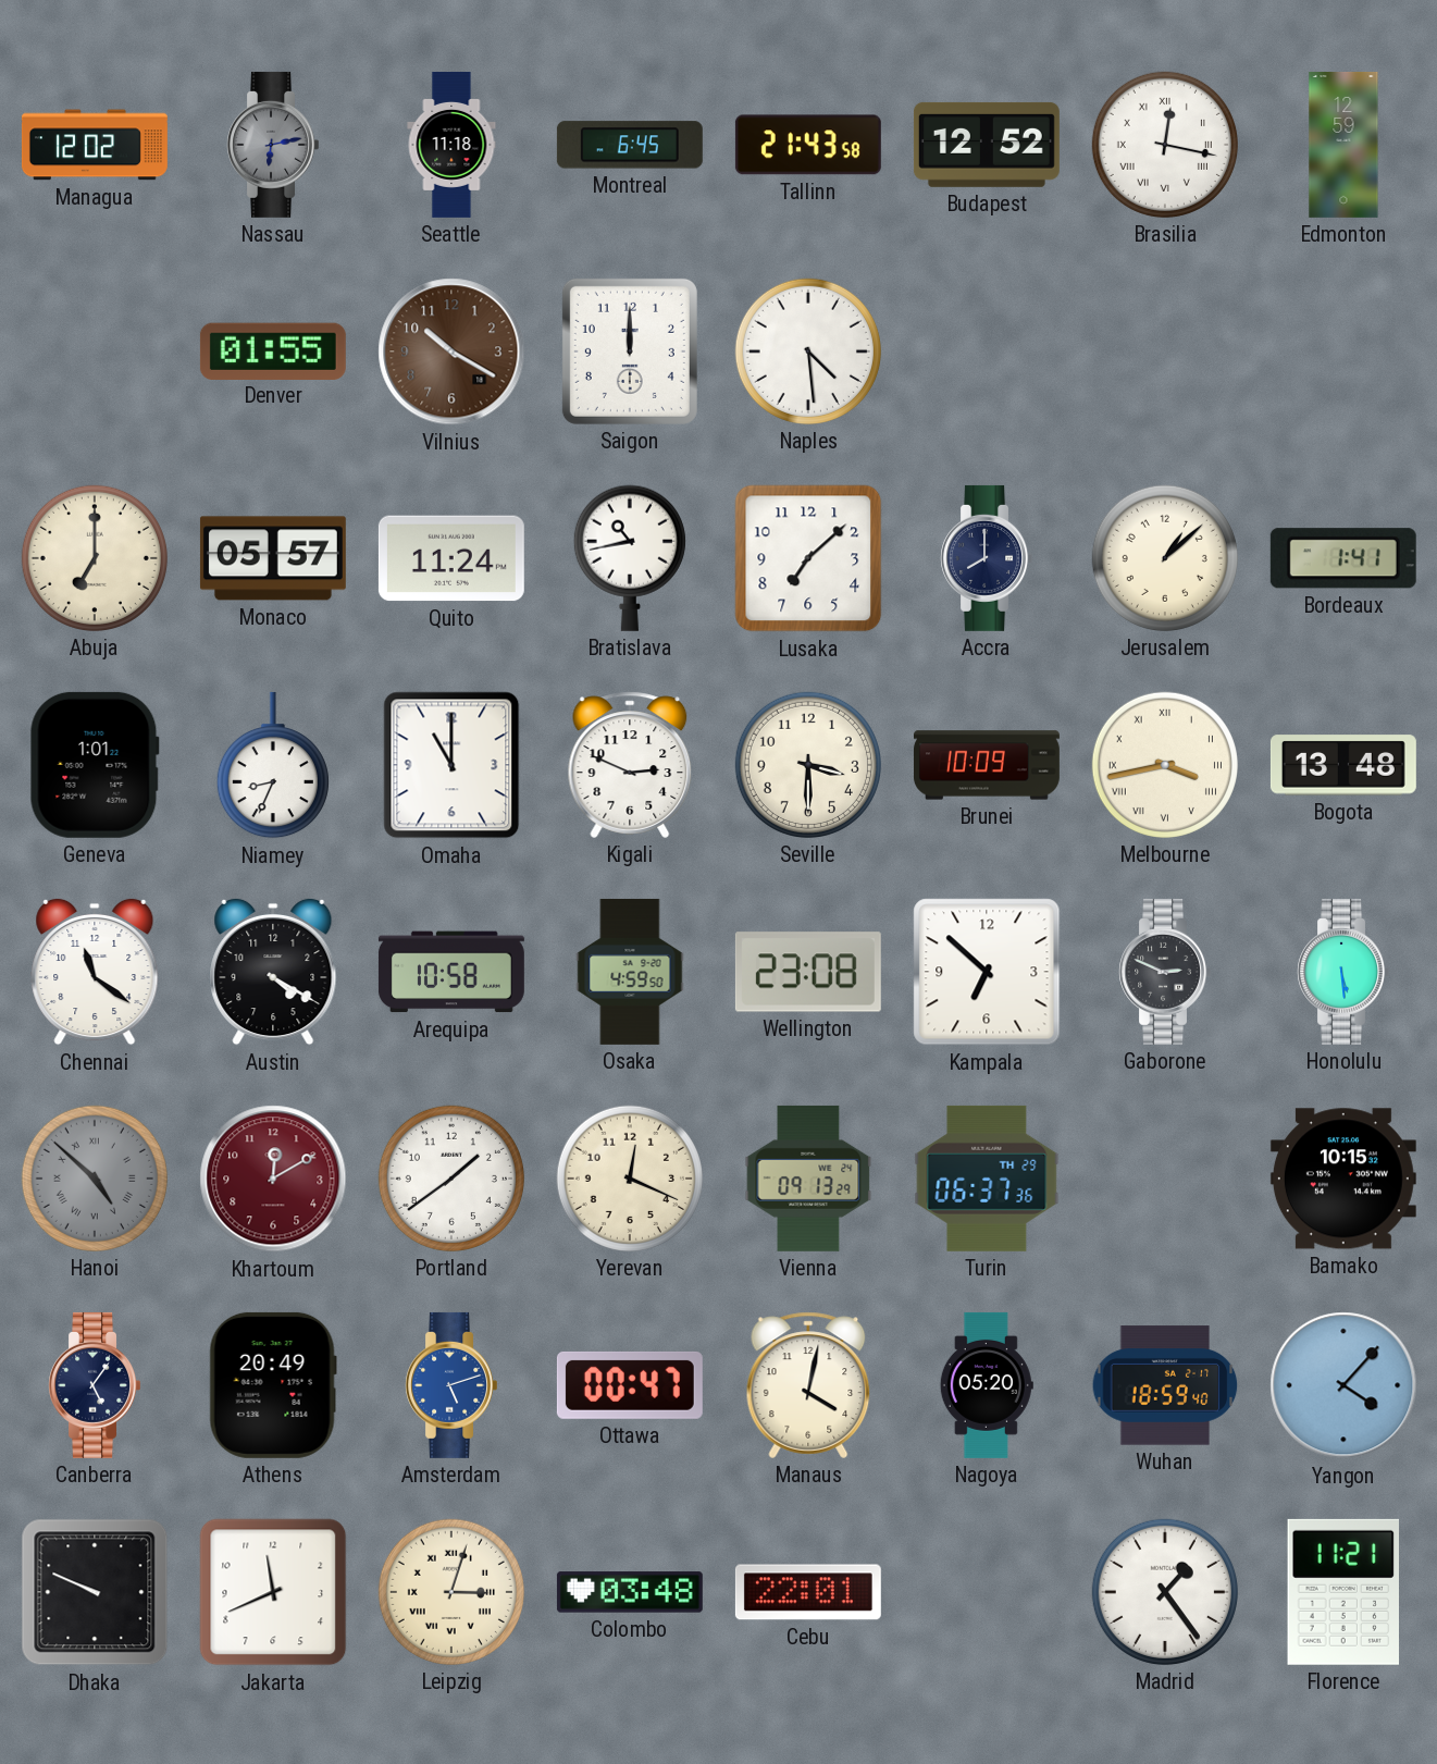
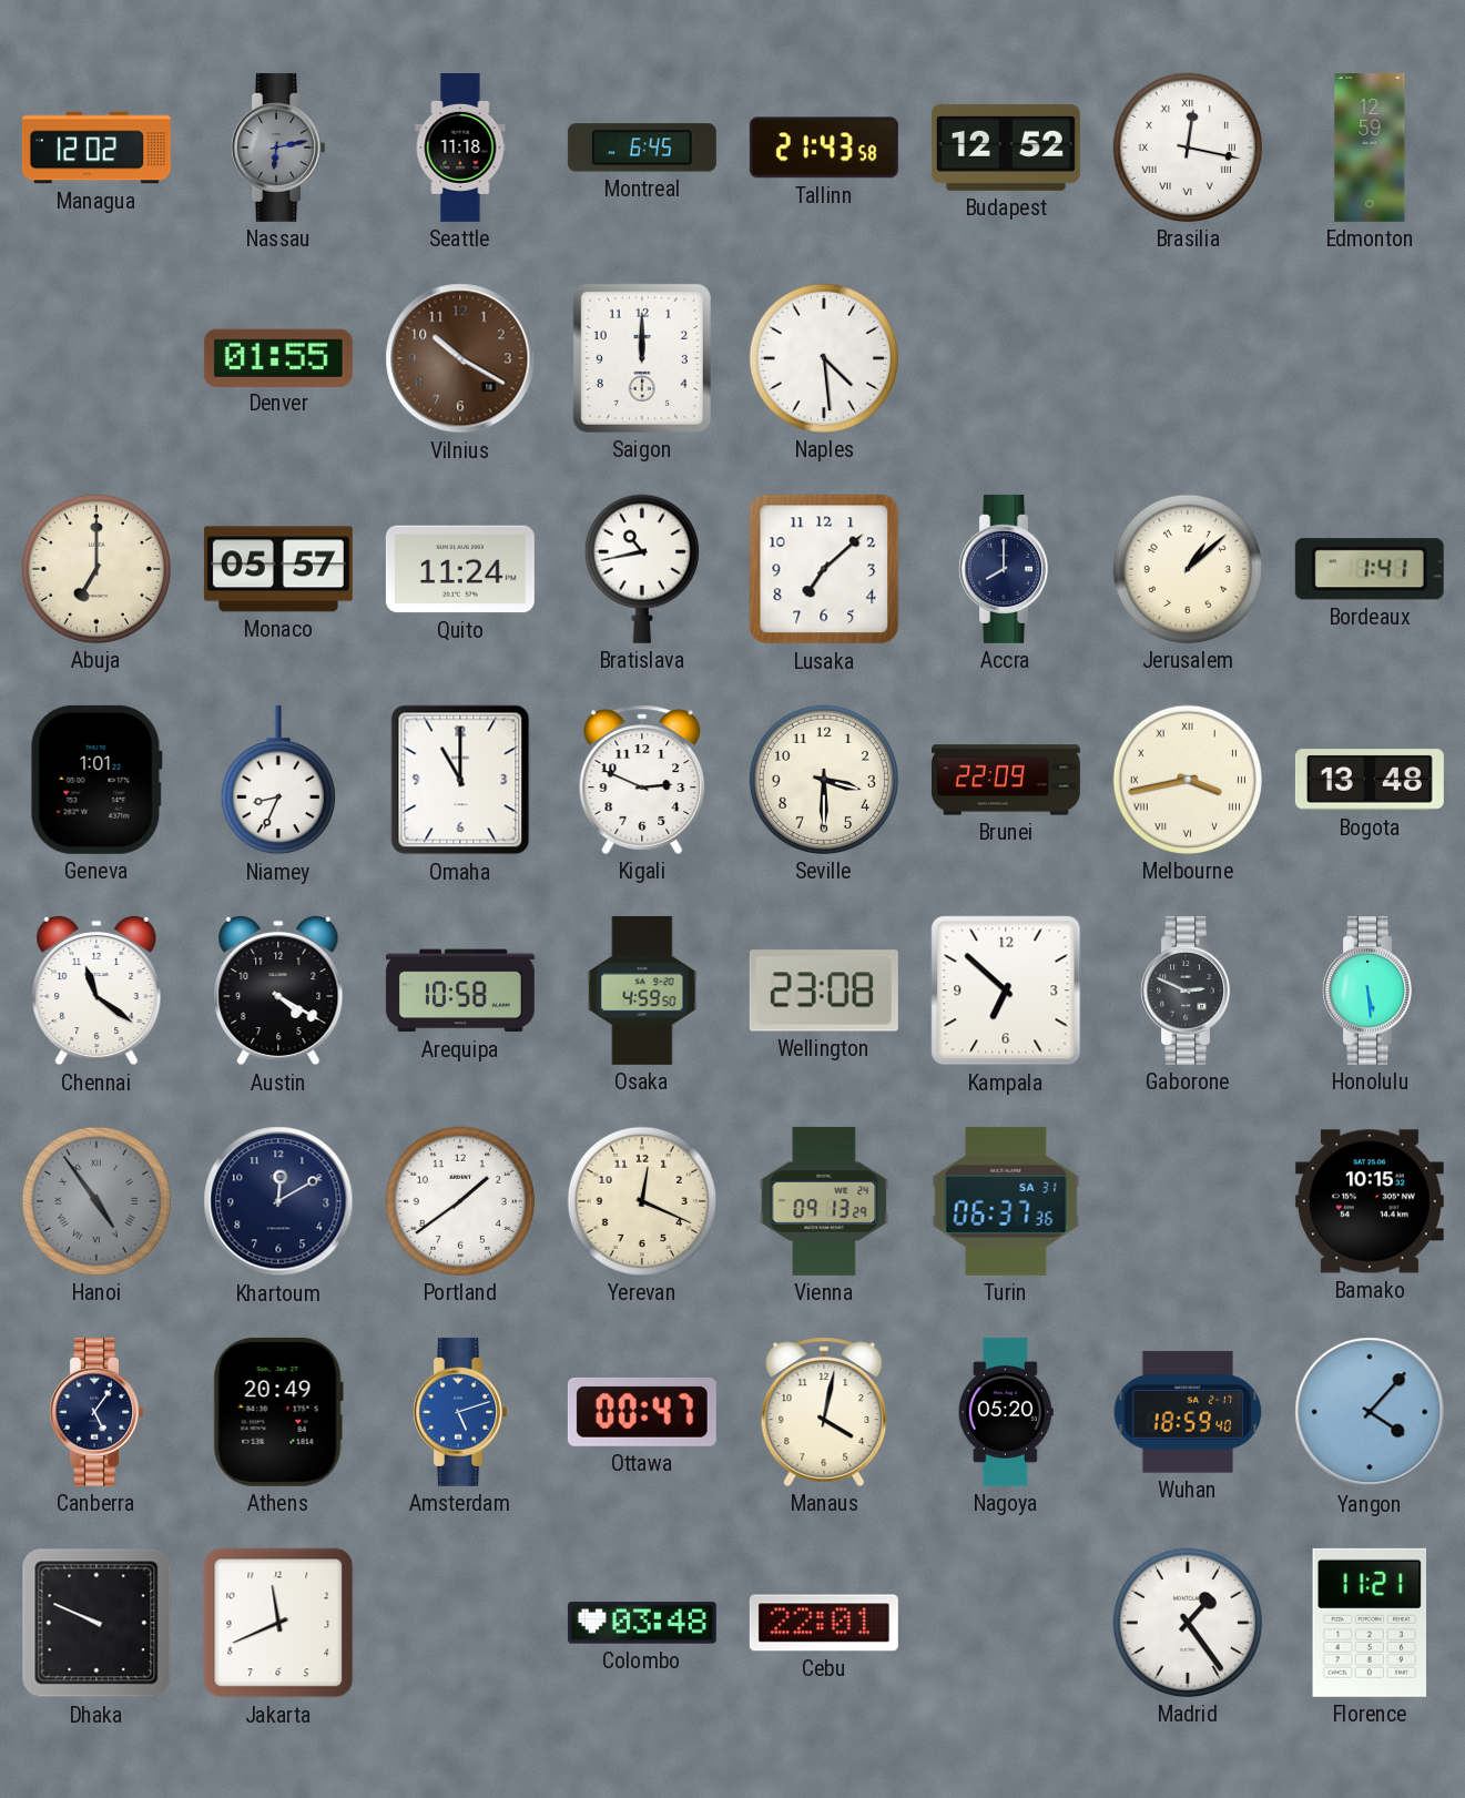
Brunei: 10:09 -> 22:09 (1006, 780)
Hanoi: 4:52 -> 4:54 (96, 1201)
Khartoum dial: burgundy -> navy (278, 1201)
Turin date: TH 29 -> SA 31 (1006, 1201)
Leipzig: 3:03 -> none (451, 1592)
